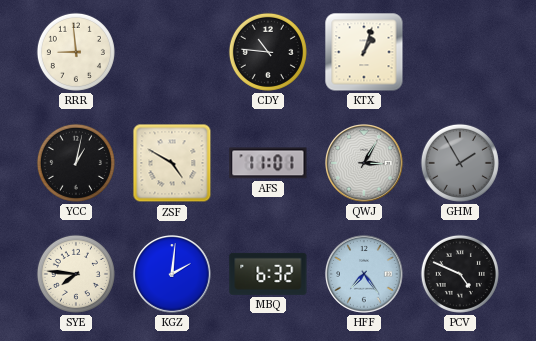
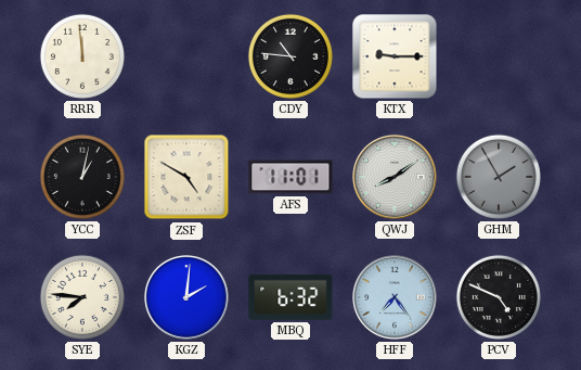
RRR: 8:59 -> 11:59 (82, 56)
KTX: 1:03 -> 9:15 (395, 56)
QWJ: 3:05 -> 8:09 (396, 178)
